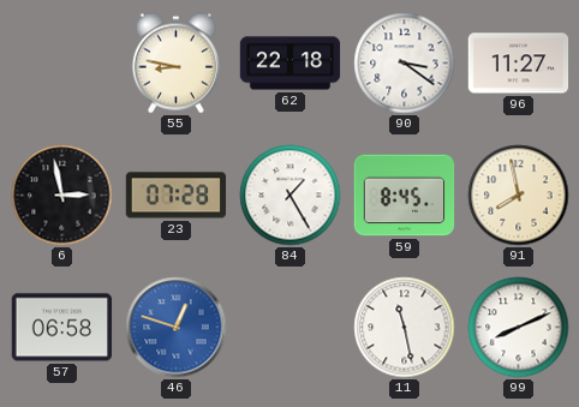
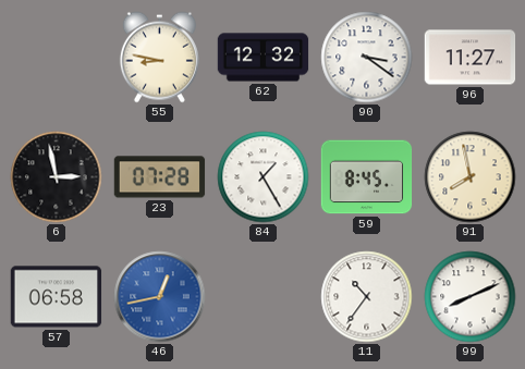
62: 22:18 -> 12:32 (264, 58)
46: 12:48 -> 12:43 (160, 297)
11: 11:28 -> 10:36 (367, 297)
